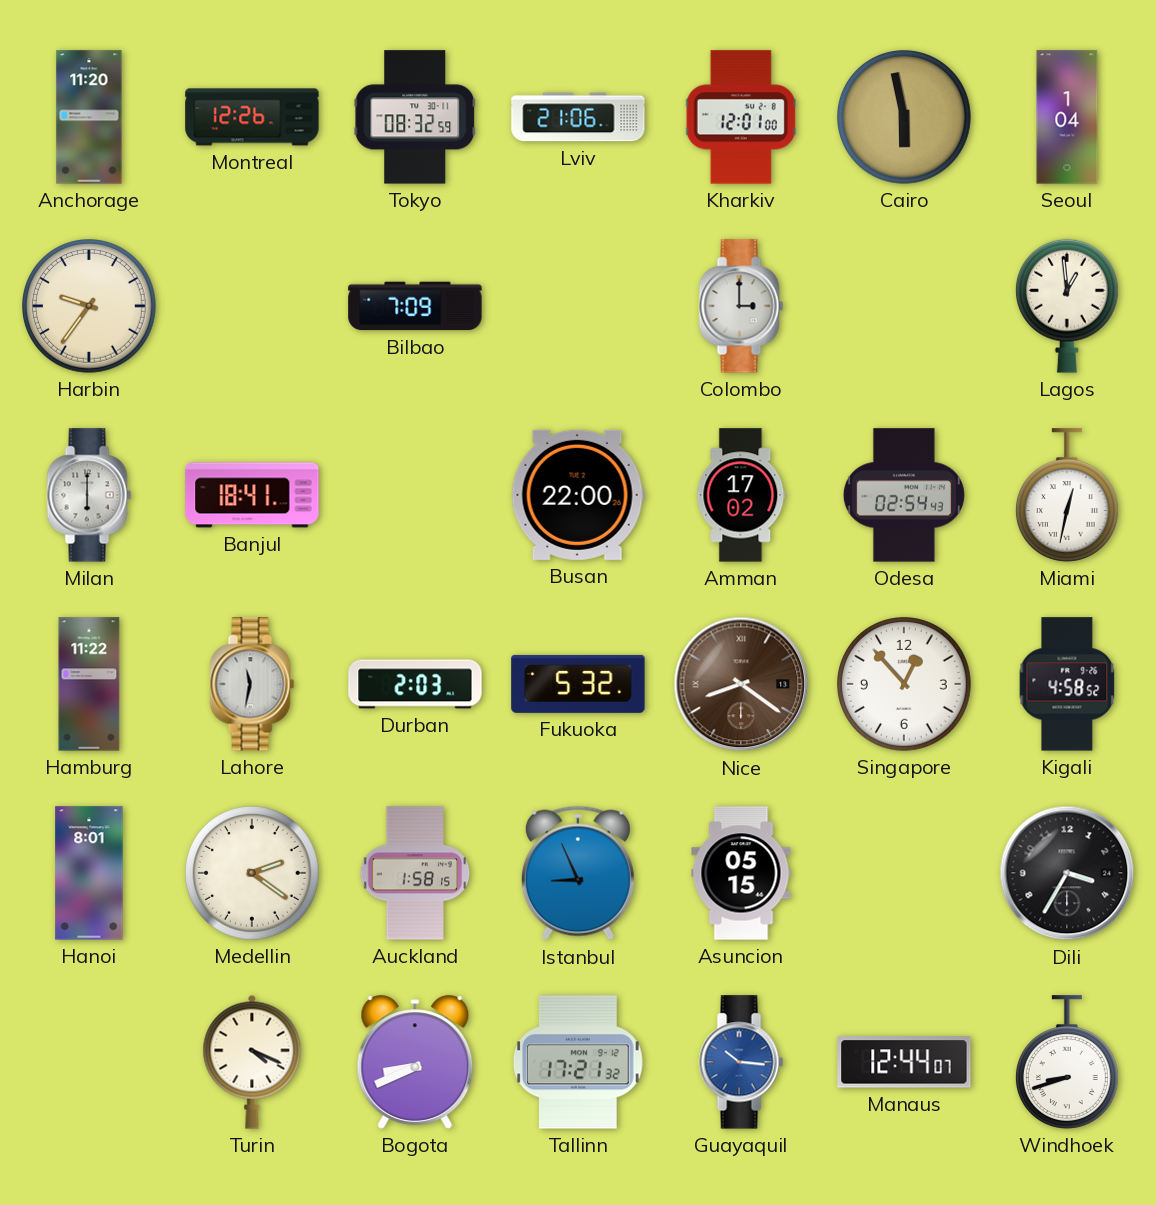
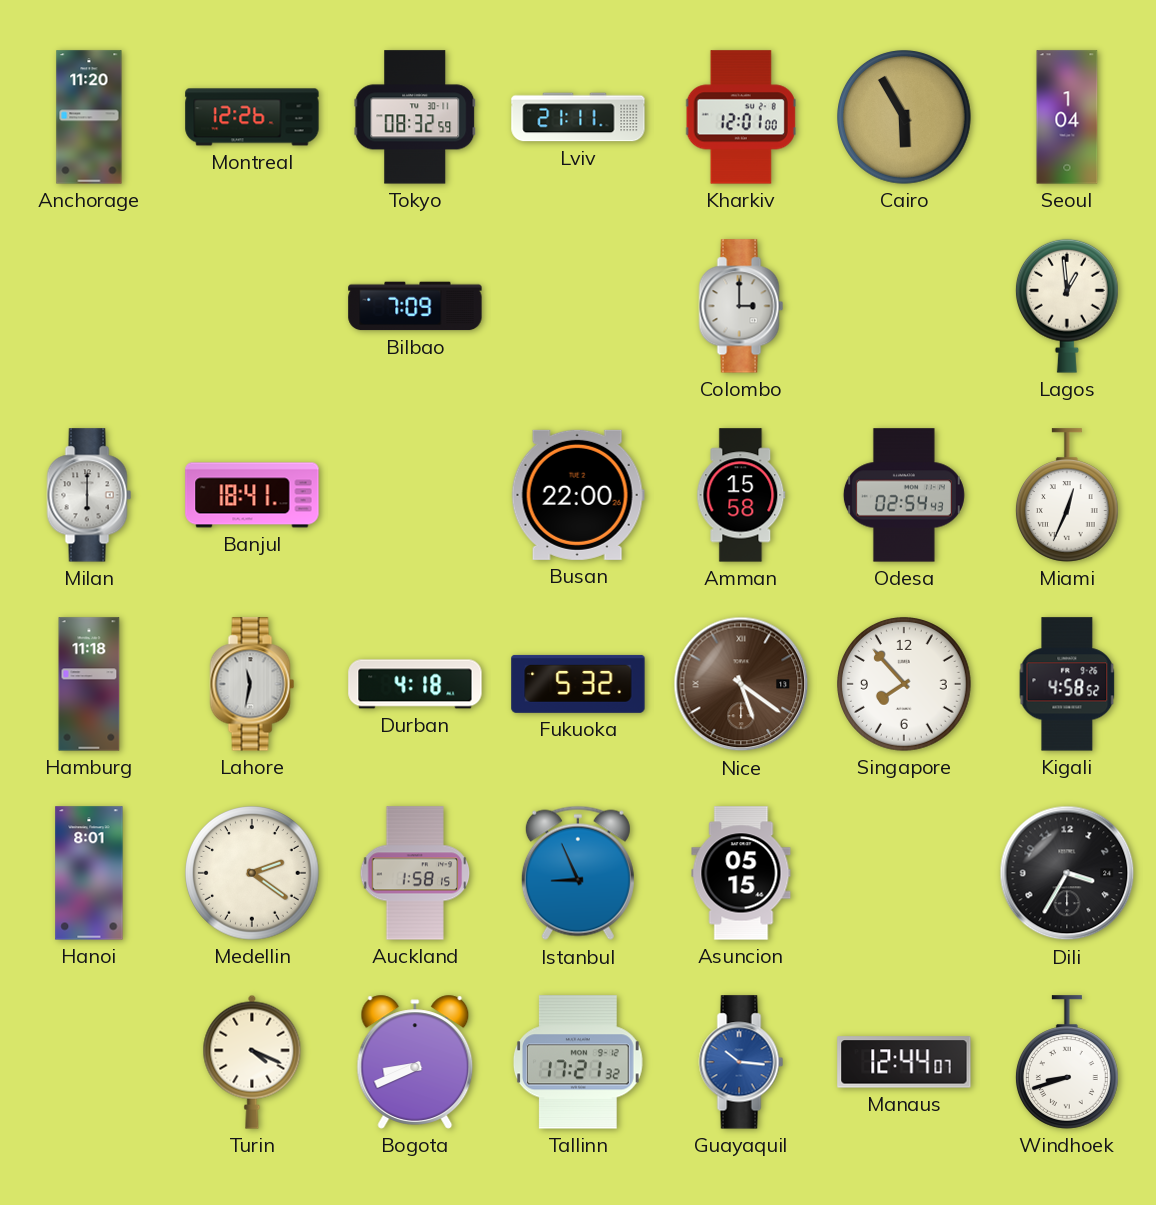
Lviv: 21:06 -> 21:11 (578, 117)
Cairo: 5:58 -> 5:55 (905, 118)
Harbin: 9:36 -> none (90, 307)
Amman: 17:02 -> 15:58 (741, 495)
Miami: 12:32 -> 12:34 (1067, 495)
Hamburg: 11:22 -> 11:18 (89, 684)
Durban: 2:03 -> 4:18 (415, 684)
Nice: 8:21 -> 5:21 (741, 684)
Singapore: 12:53 -> 7:53 (905, 685)
